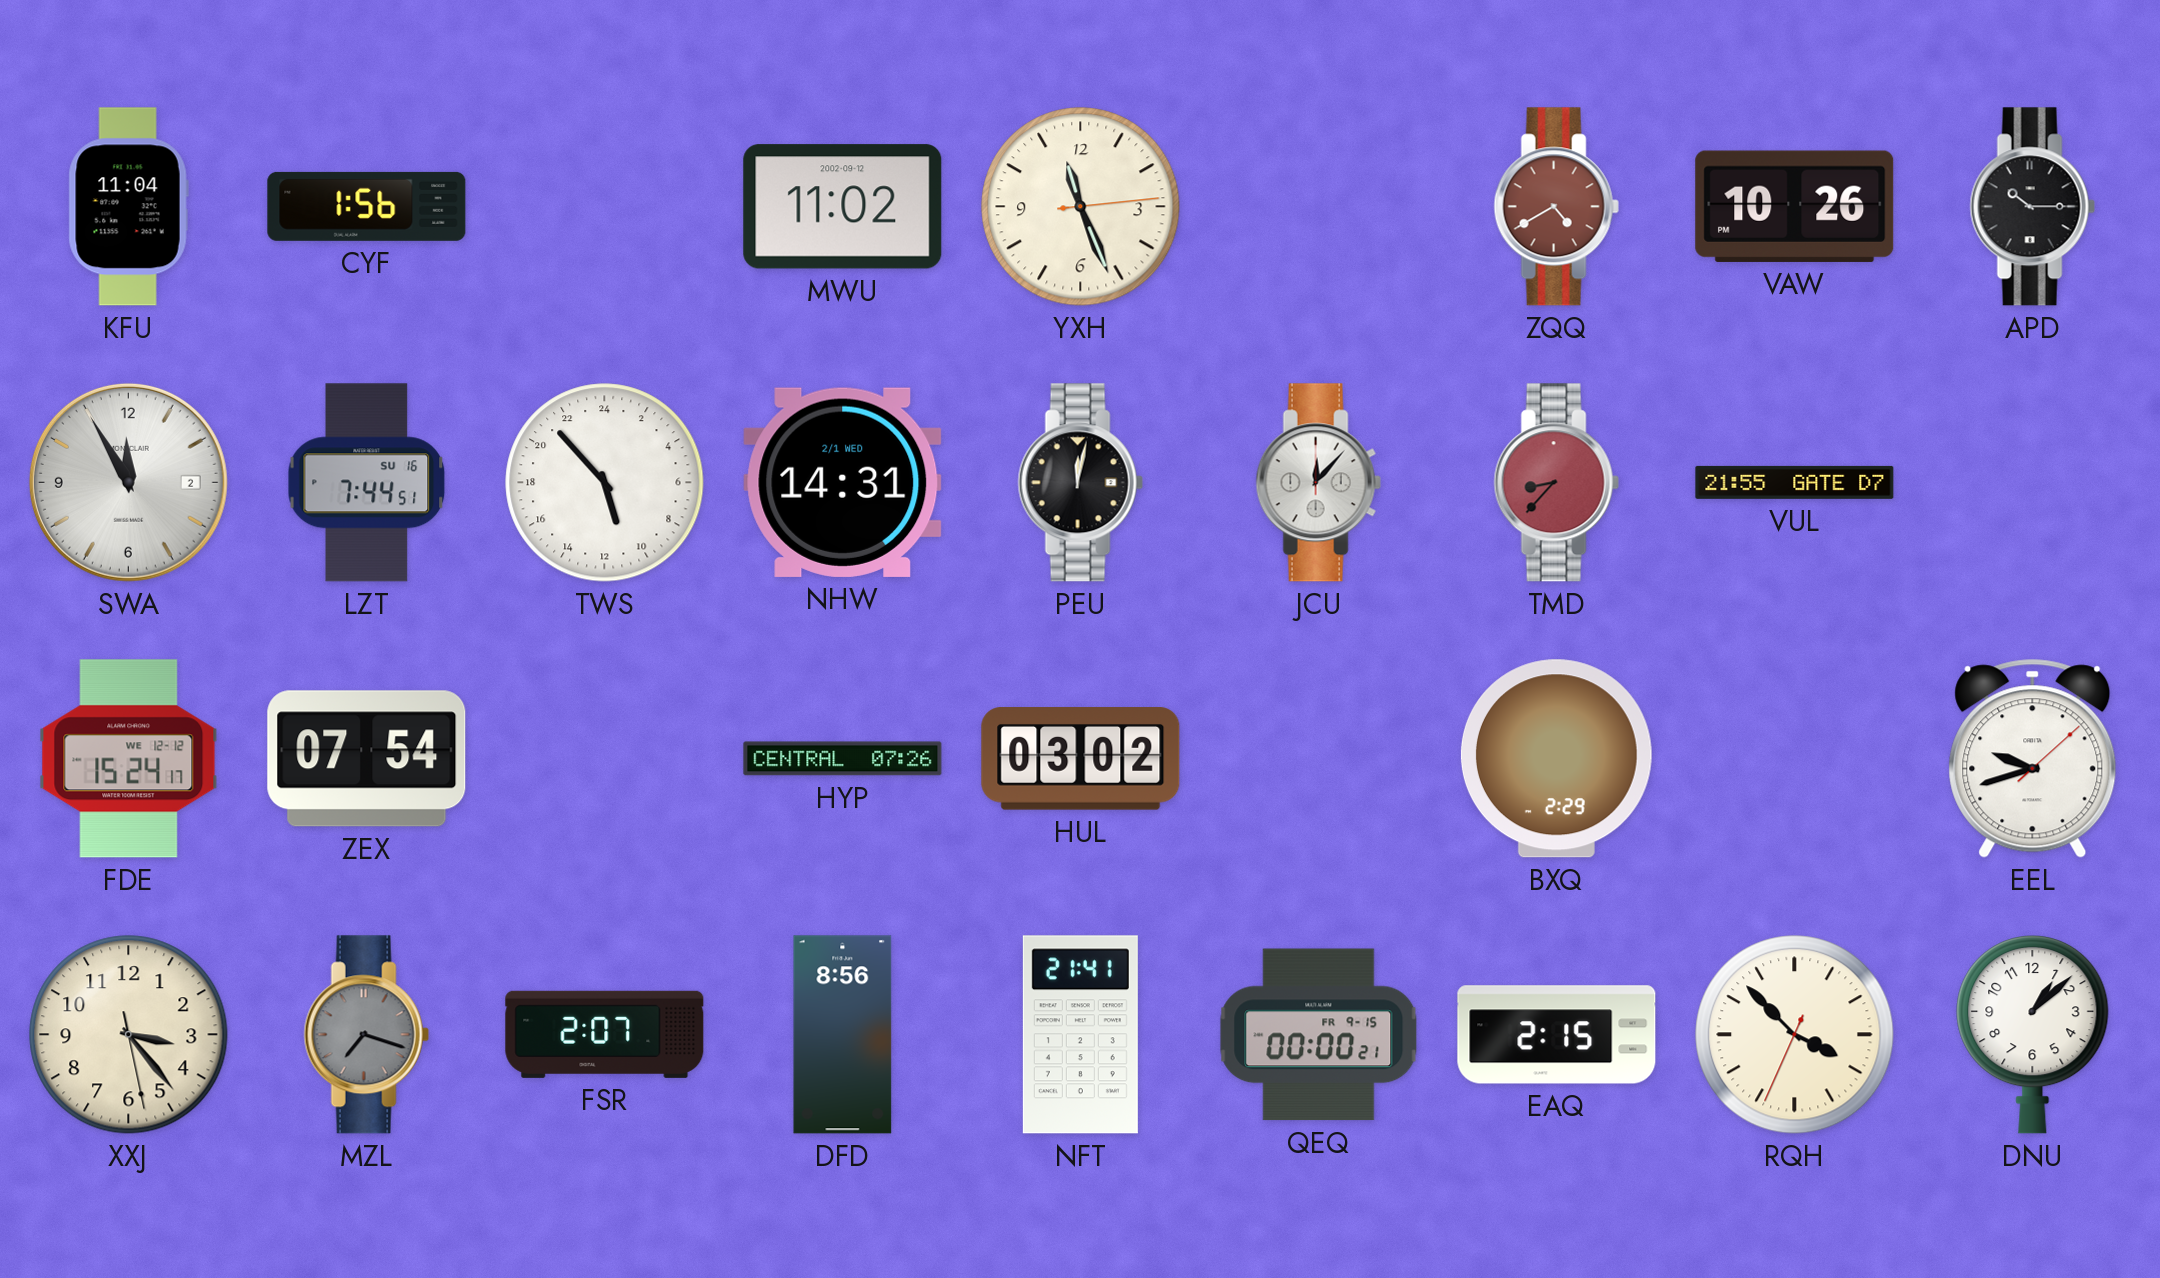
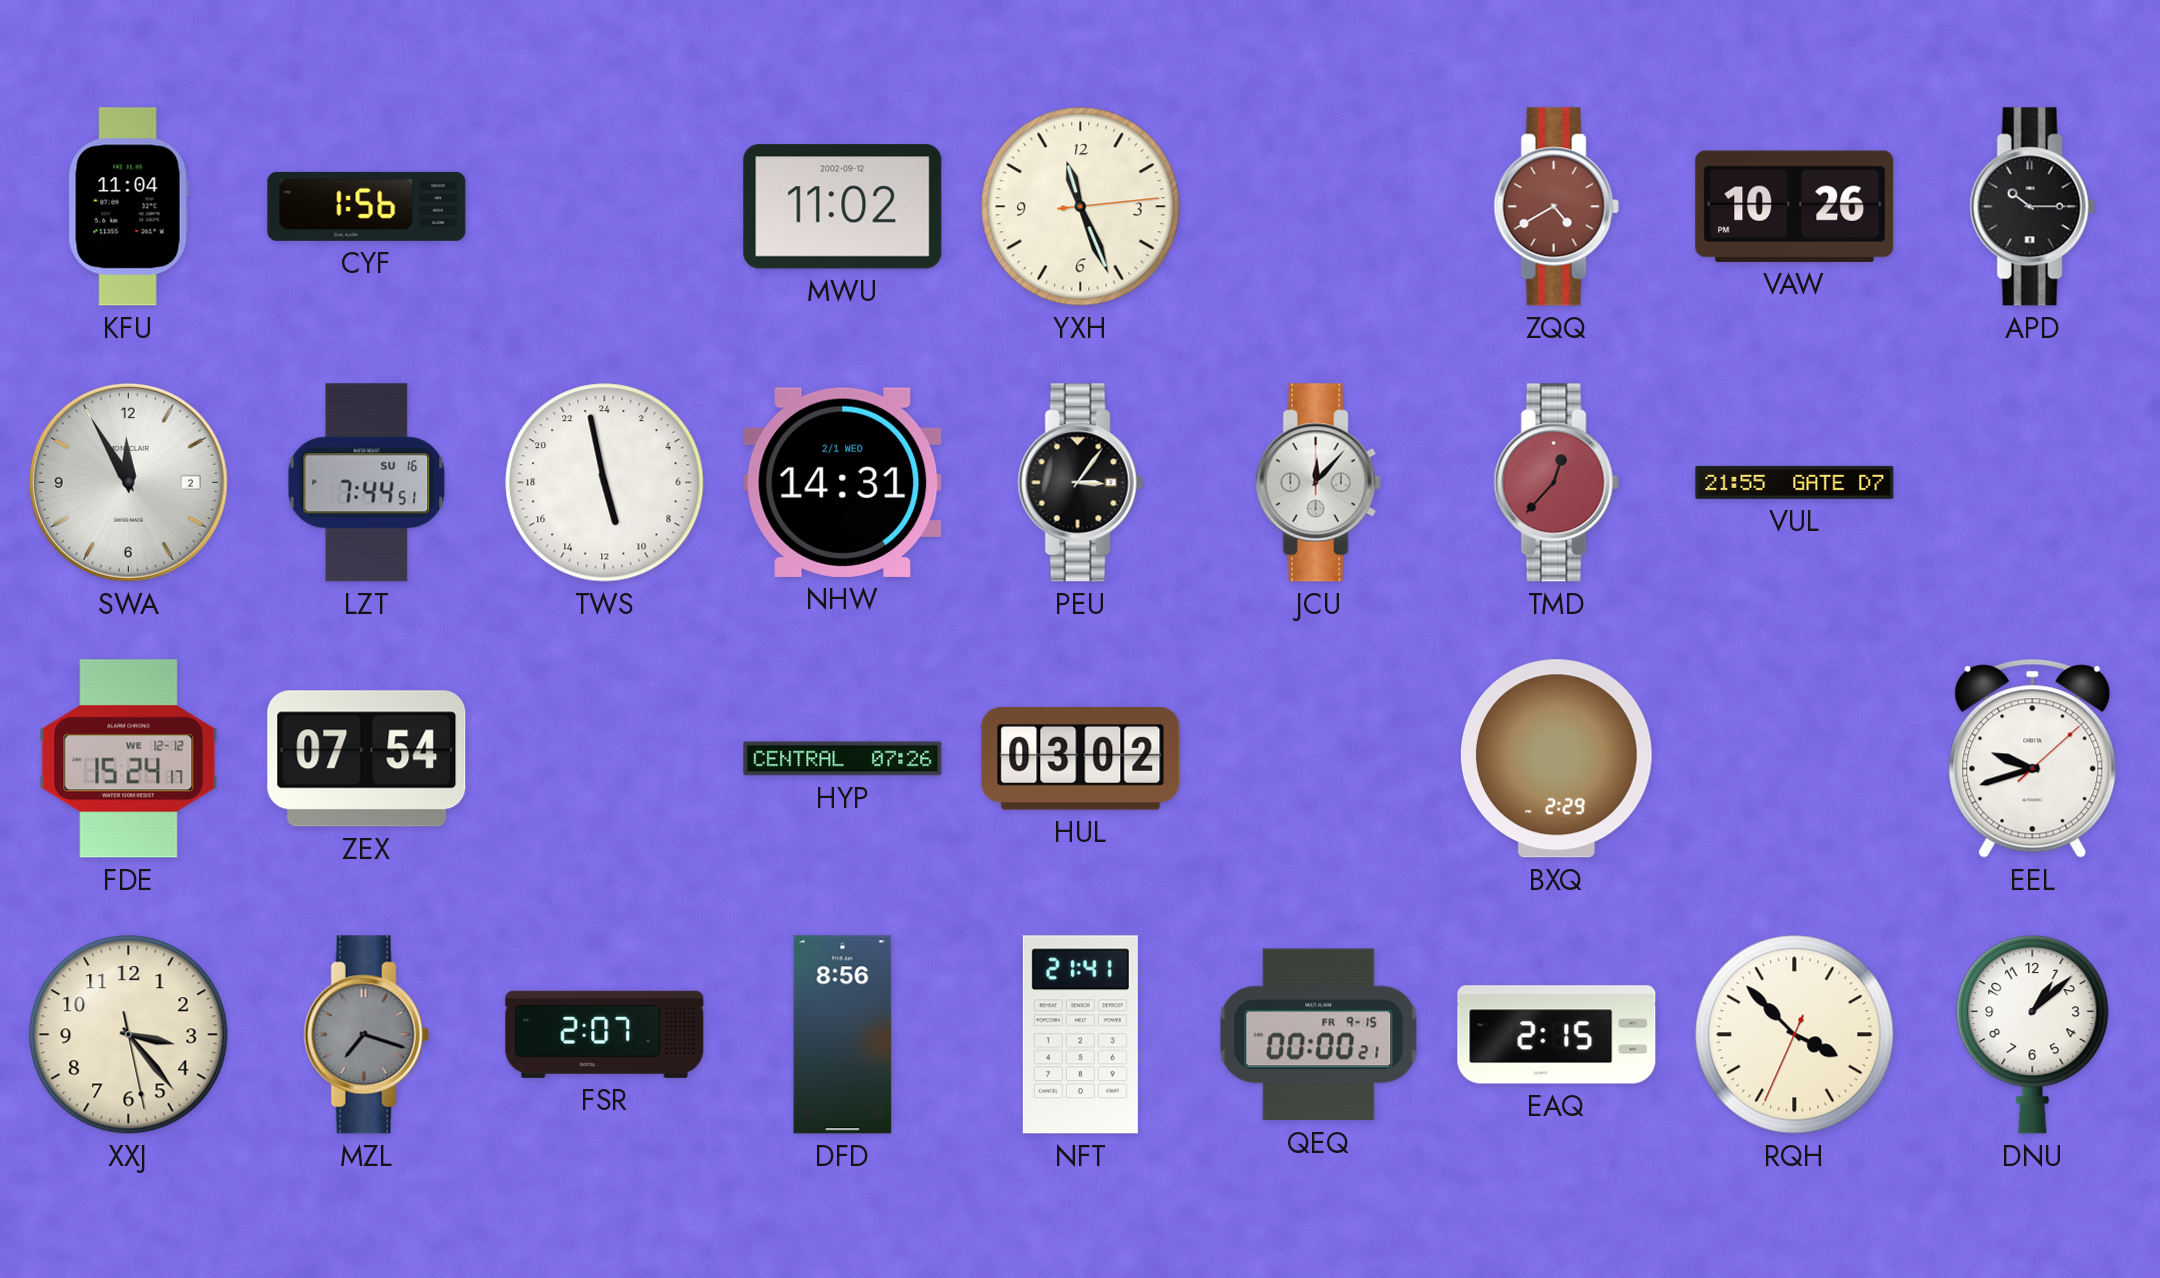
TWS: 10:53 -> 10:58 (605, 483)
PEU: 12:02 -> 3:06 (1080, 483)
TMD: 8:37 -> 12:37 (1556, 483)
